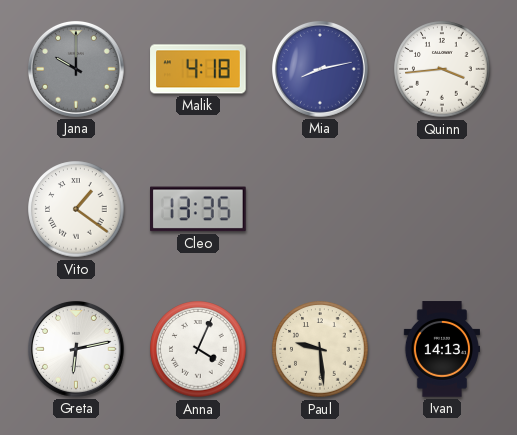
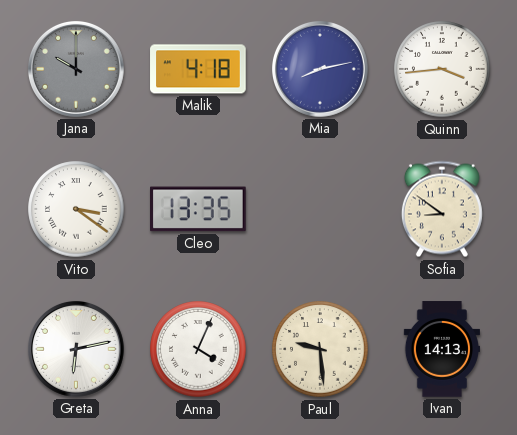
Vito: 1:21 -> 3:21 (76, 209)
Sofia: none -> 8:51 (442, 209)
